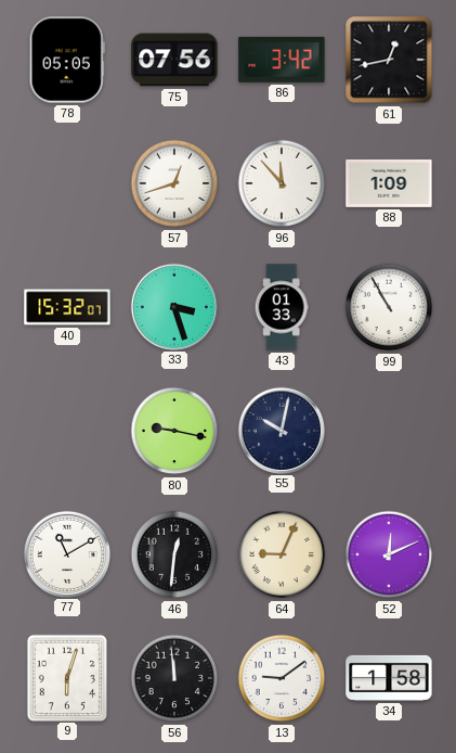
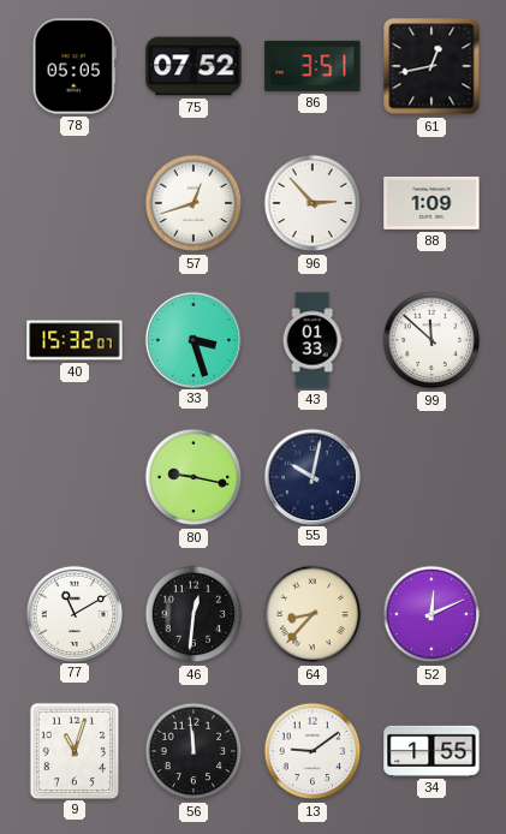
75: 07:56 -> 07:52 (194, 66)
86: 3:42 -> 3:51 (312, 66)
96: 11:53 -> 2:53 (312, 203)
99: 10:55 -> 11:52 (431, 340)
64: 9:04 -> 8:37 (312, 614)
9: 6:03 -> 11:03 (73, 750)
34: 1:58 -> 1:55 (431, 751)
